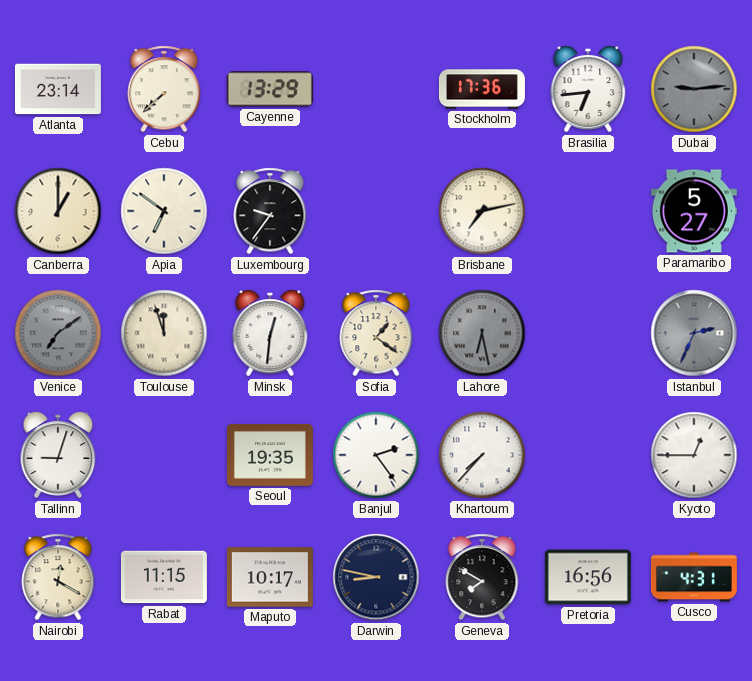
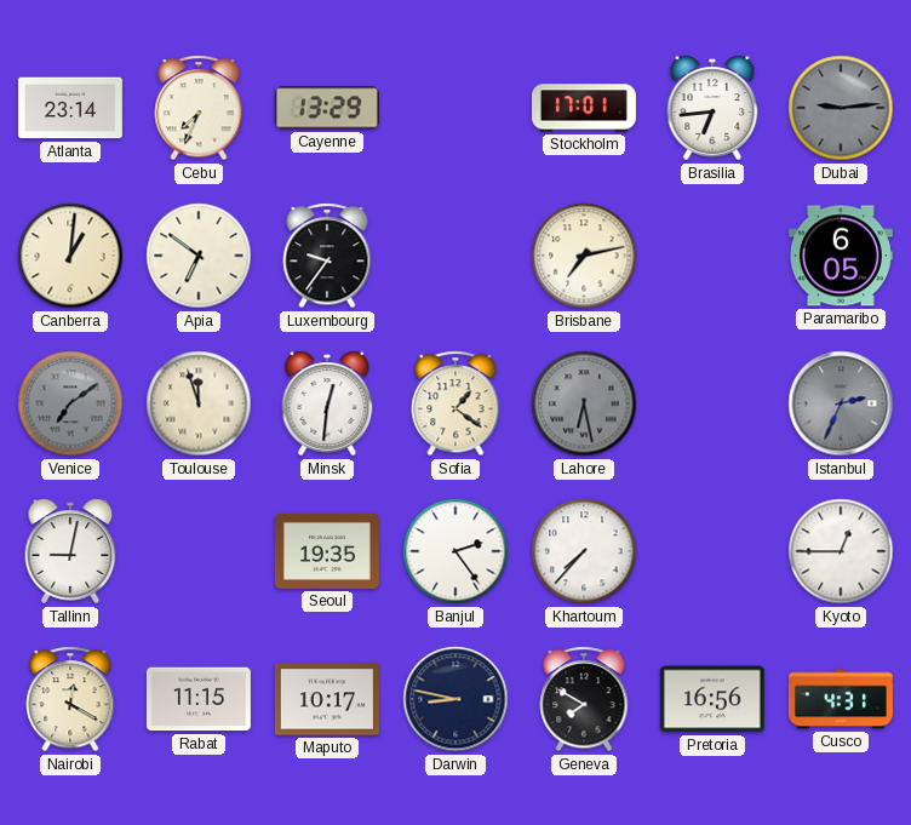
Cebu: 7:38 -> 7:34 (199, 108)
Stockholm: 17:36 -> 17:01 (584, 108)
Canberra: 1:00 -> 1:01 (70, 256)
Paramaribo: 5:27 -> 6:05 (841, 256)
Tallinn: 9:03 -> 9:02 (70, 551)
